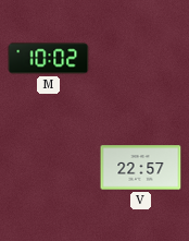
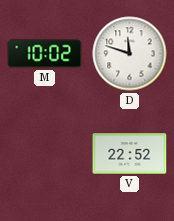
D: none -> 11:48 (130, 54)
V: 22:57 -> 22:52 (130, 154)
